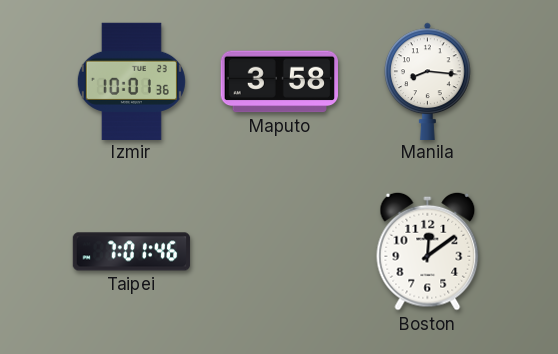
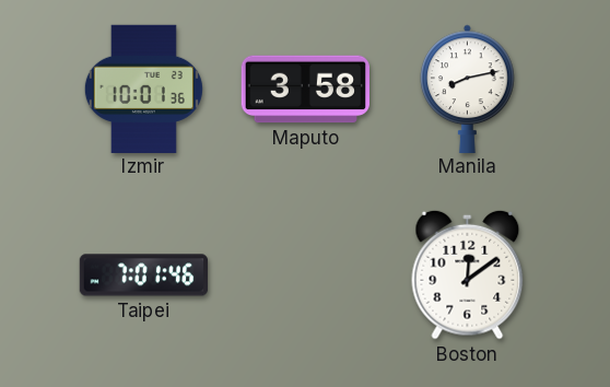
Manila: 8:16 -> 8:13 (468, 89)
